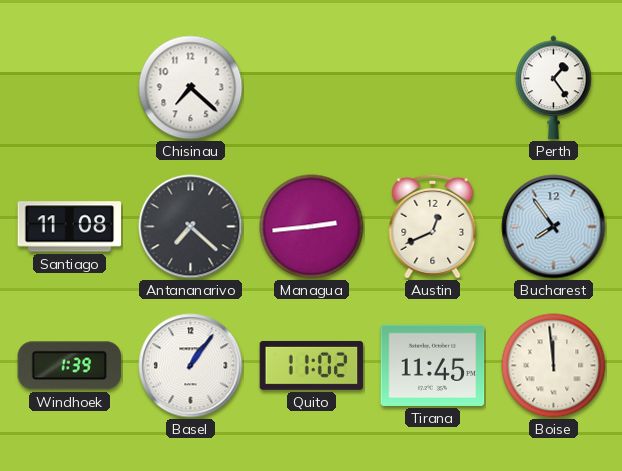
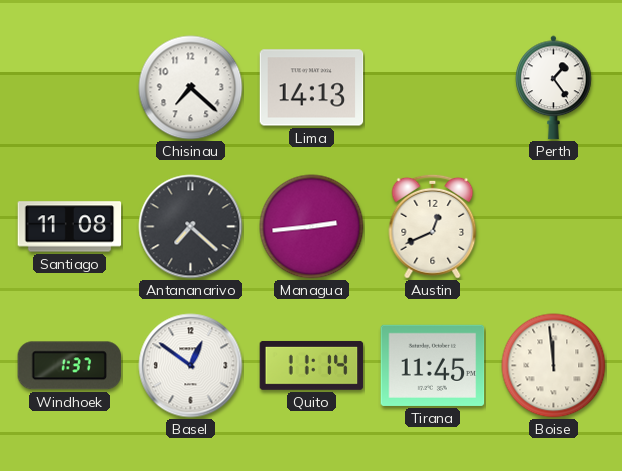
Lima: none -> 14:13 (312, 88)
Bucharest: 7:54 -> none (554, 227)
Windhoek: 1:39 -> 1:37 (70, 366)
Basel: 1:06 -> 12:51 (191, 366)
Quito: 11:02 -> 11:14 (312, 365)
